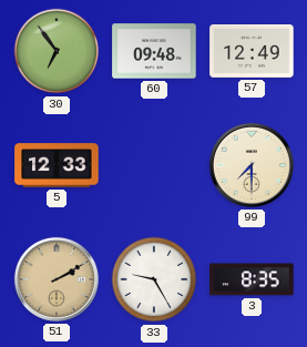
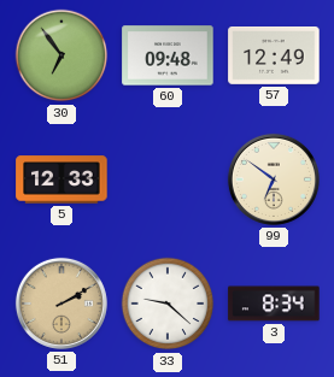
99: 7:30 -> 6:51 (274, 179)
33: 9:25 -> 9:22 (168, 304)
3: 8:35 -> 8:34 (274, 304)
